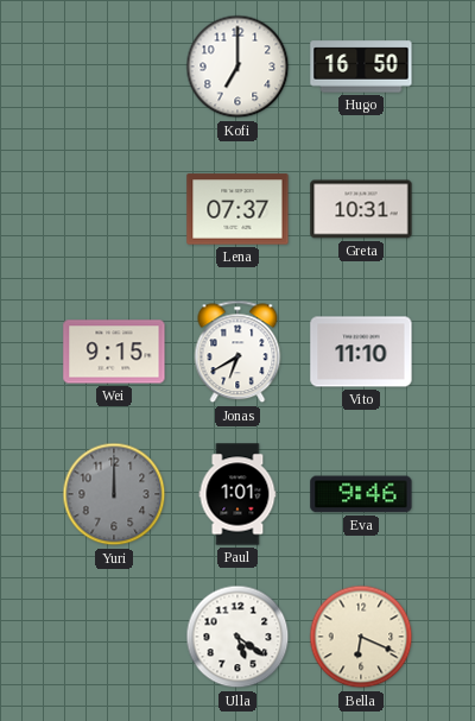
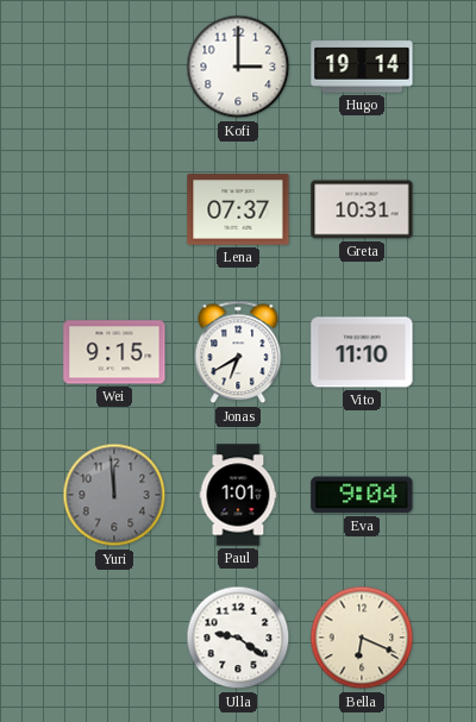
Kofi: 7:00 -> 3:00 (238, 67)
Hugo: 16:50 -> 19:14 (362, 67)
Yuri: 12:00 -> 11:59 (114, 495)
Eva: 9:46 -> 9:04 (362, 495)
Ulla: 5:21 -> 9:21 (238, 638)
